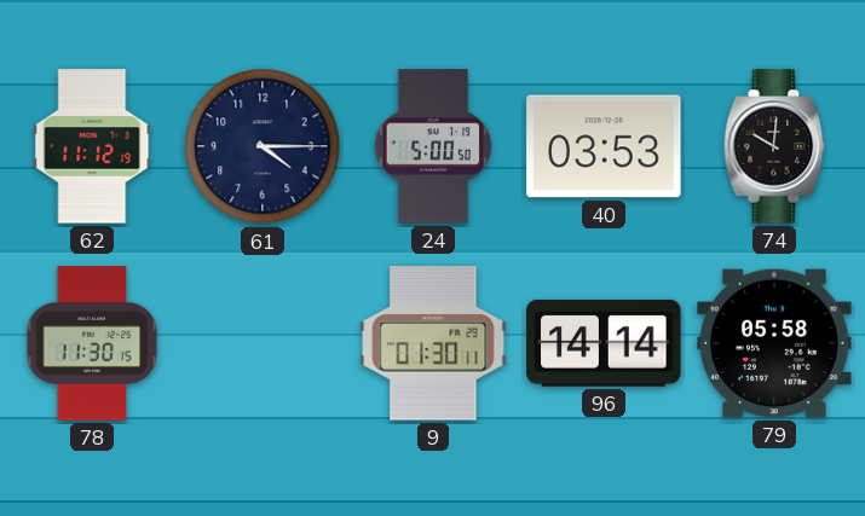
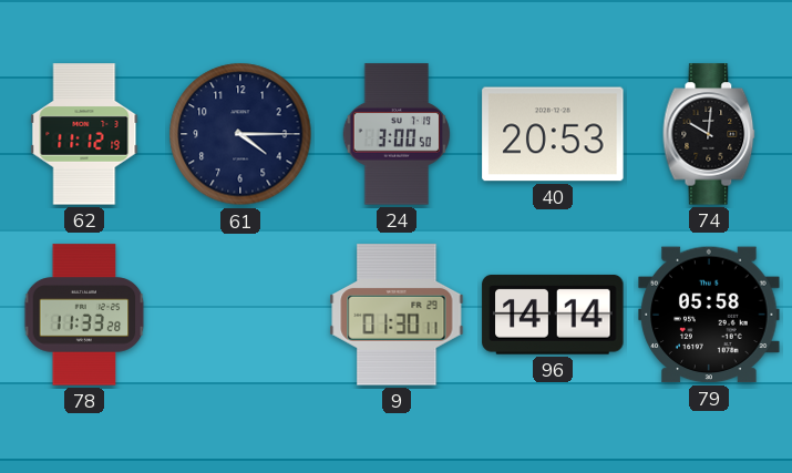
24: 5:00 -> 3:00 (395, 134)
40: 03:53 -> 20:53 (553, 134)
78: 11:30 -> 11:33 (84, 315)
